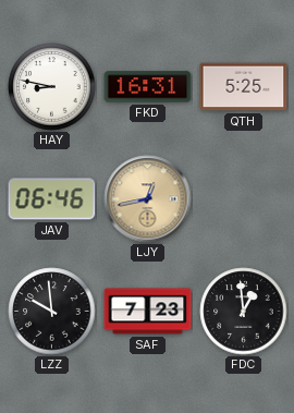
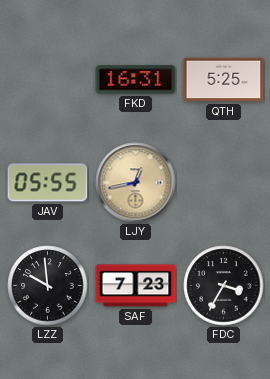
HAY: 8:47 -> none (52, 87)
JAV: 06:46 -> 05:55 (48, 183)
FDC: 12:59 -> 3:35 (224, 286)
